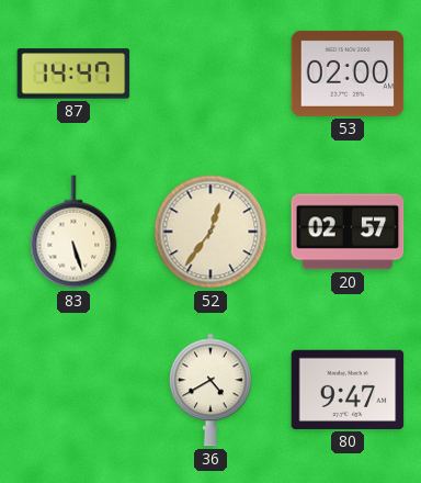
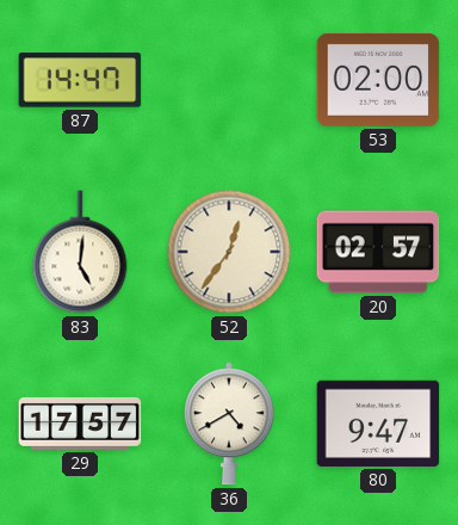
83: 5:27 -> 5:01 (80, 252)
29: none -> 17:57 (80, 424)
